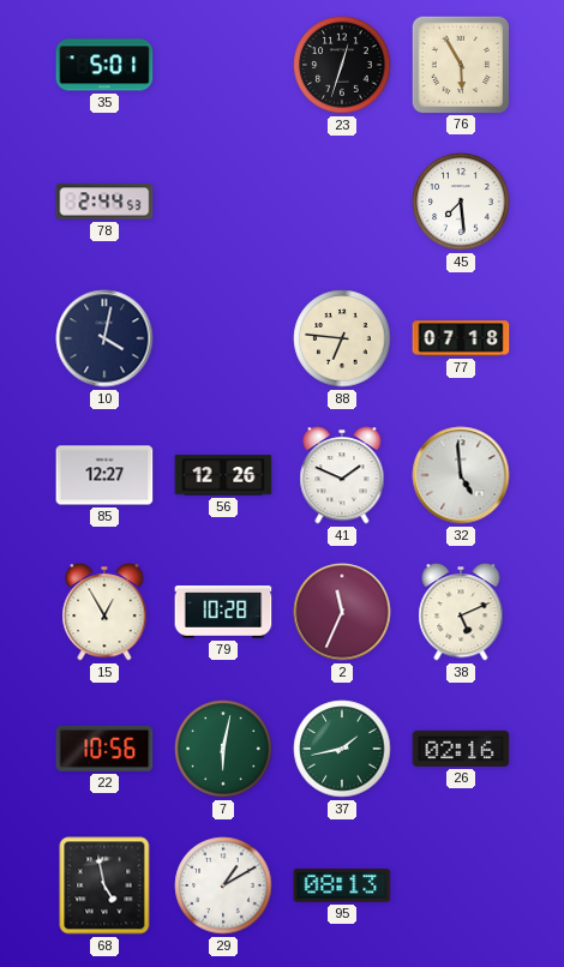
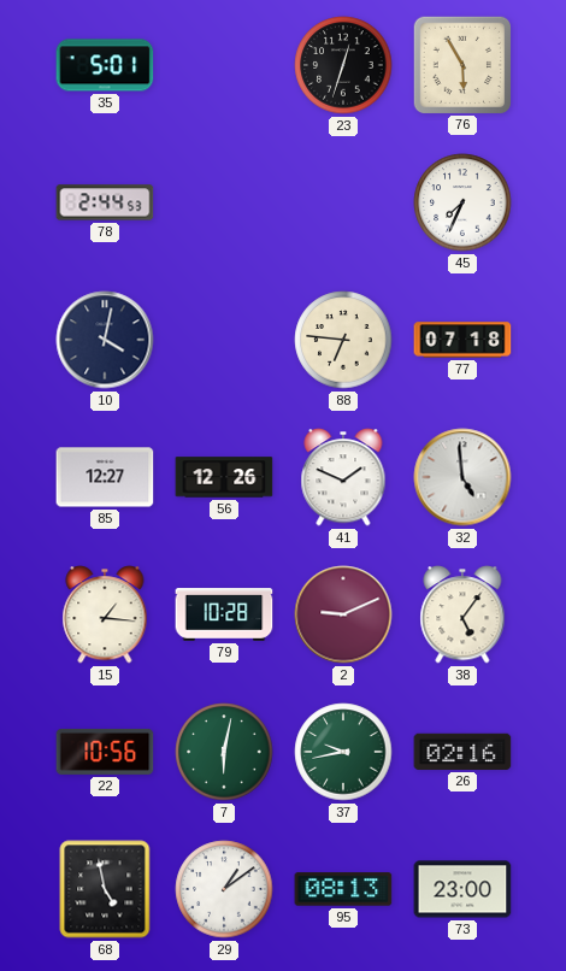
45: 7:29 -> 7:34 (462, 202)
15: 12:55 -> 1:16 (105, 614)
2: 11:34 -> 9:11 (343, 614)
38: 5:11 -> 5:06 (462, 614)
37: 1:43 -> 9:43 (343, 752)
29: 1:10 -> 1:09 (224, 889)
73: none -> 23:00 (462, 889)
